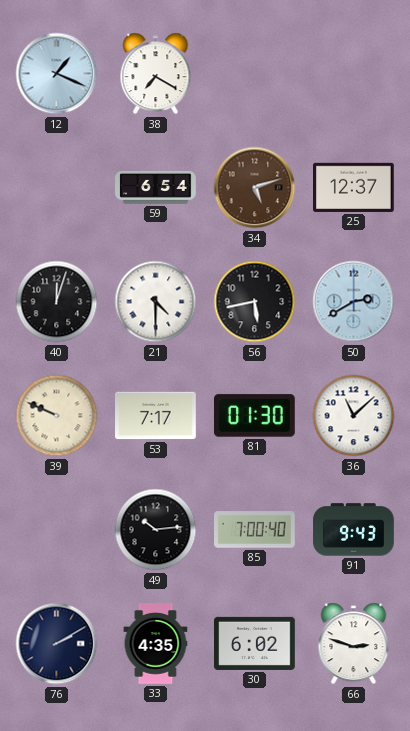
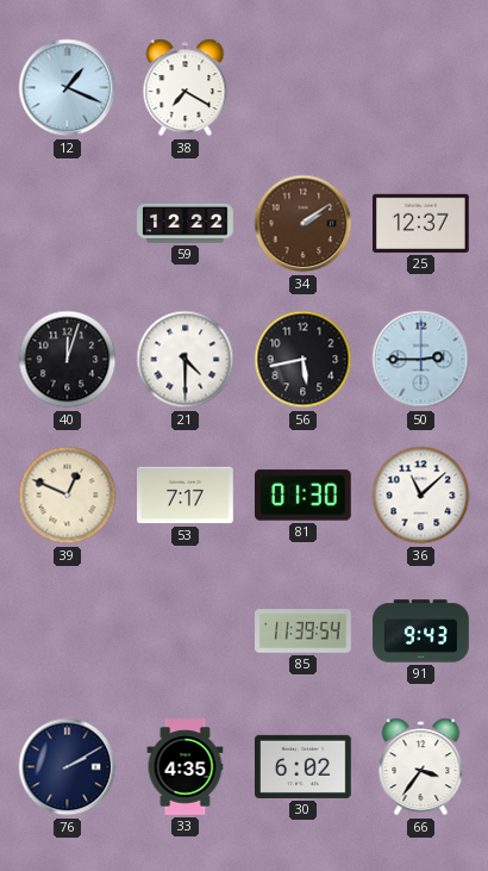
59: 6:54 -> 12:22 (186, 223)
34: 5:12 -> 2:09 (304, 224)
50: 2:40 -> 2:45 (421, 360)
39: 9:49 -> 12:49 (68, 496)
49: 10:14 -> none (156, 530)
85: 7:00 -> 11:39 (304, 632)
66: 2:48 -> 3:36 (421, 767)
